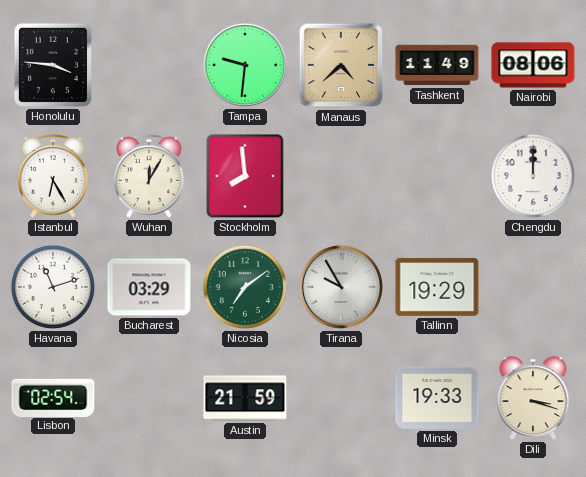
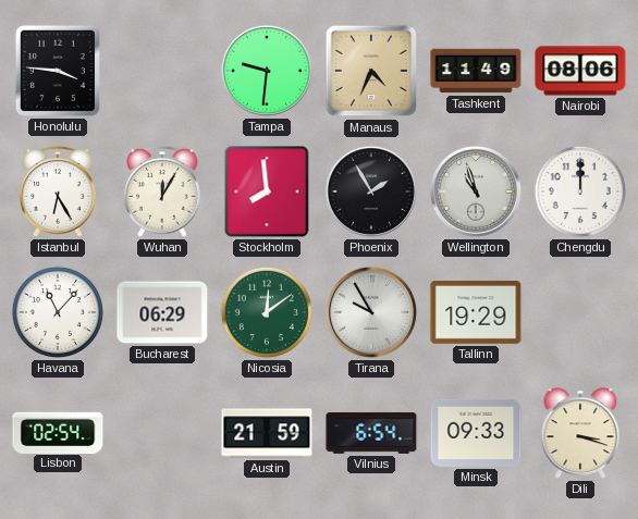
Manaus: 4:38 -> 4:34 (371, 71)
Phoenix: none -> 1:55 (371, 191)
Wellington: none -> 10:57 (476, 191)
Havana: 11:12 -> 11:07 (58, 312)
Bucharest: 03:29 -> 06:29 (162, 312)
Nicosia: 7:09 -> 12:09 (267, 312)
Vilnius: none -> 6:54 (371, 433)
Minsk: 19:33 -> 09:33 (476, 433)
